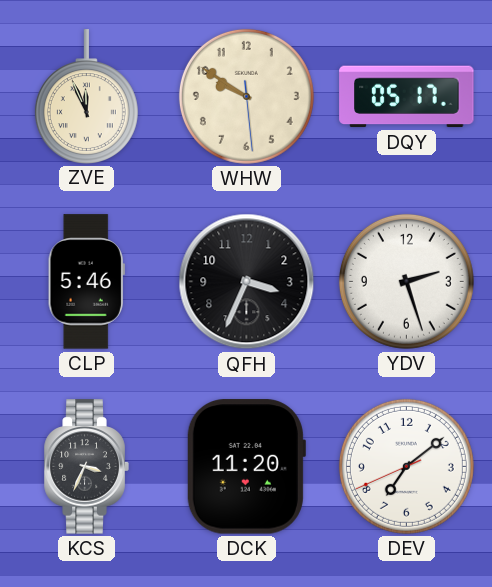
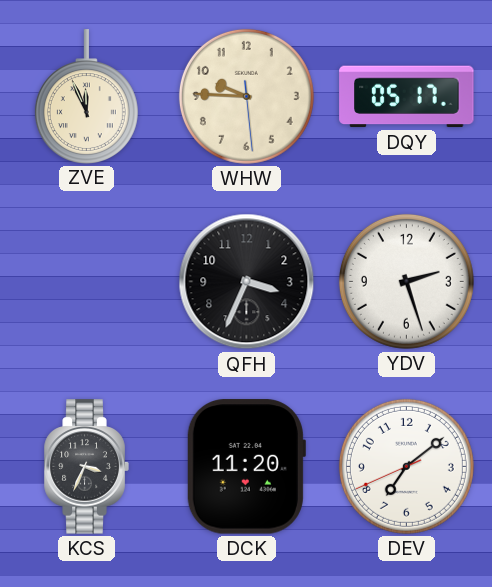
WHW: 9:50 -> 9:45 (246, 96)
CLP: 5:46 -> none (86, 282)
